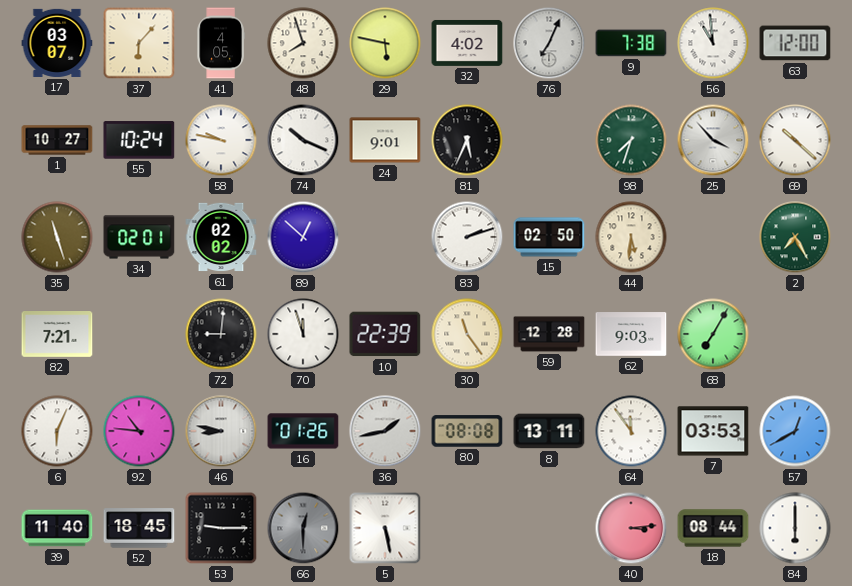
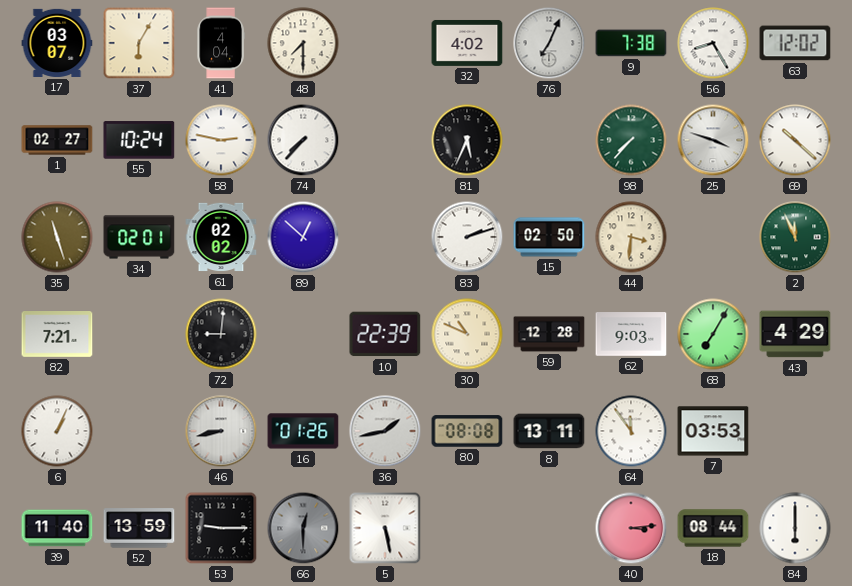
37: 6:07 -> 6:05 (139, 43)
41: 4:05 -> 4:04 (221, 43)
48: 7:57 -> 7:30 (303, 43)
29: 5:47 -> none (385, 43)
56: 10:59 -> 8:25 (713, 43)
63: 12:00 -> 12:02 (795, 43)
1: 10:27 -> 02:27 (57, 140)
58: 9:47 -> 2:47 (221, 140)
74: 10:19 -> 7:37 (303, 140)
24: 9:01 -> none (385, 140)
98: 7:33 -> 7:37 (631, 140)
25: 3:53 -> 3:48 (713, 140)
44: 5:31 -> 3:31 (631, 237)
2: 7:25 -> 11:56 (795, 237)
70: 11:57 -> none (303, 334)
30: 11:24 -> 10:49 (467, 334)
43: none -> 4:29 (795, 334)
6: 6:04 -> 1:04 (57, 431)
92: 10:46 -> none (139, 431)
46: 8:47 -> 8:43 (221, 431)
57: 12:40 -> none (795, 431)
52: 18:45 -> 13:59 (139, 528)
